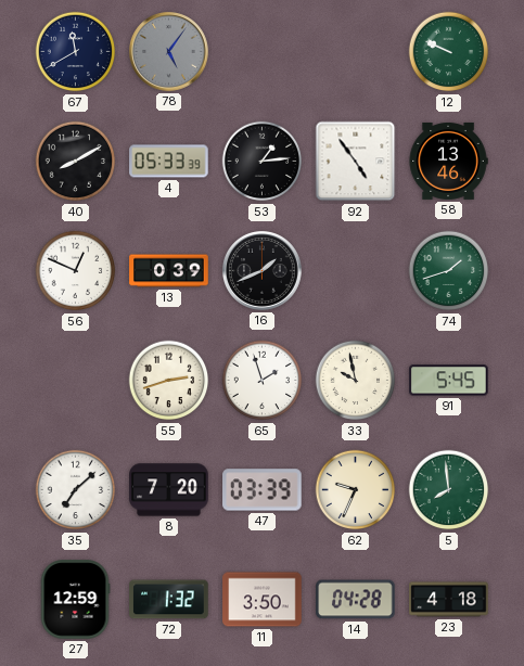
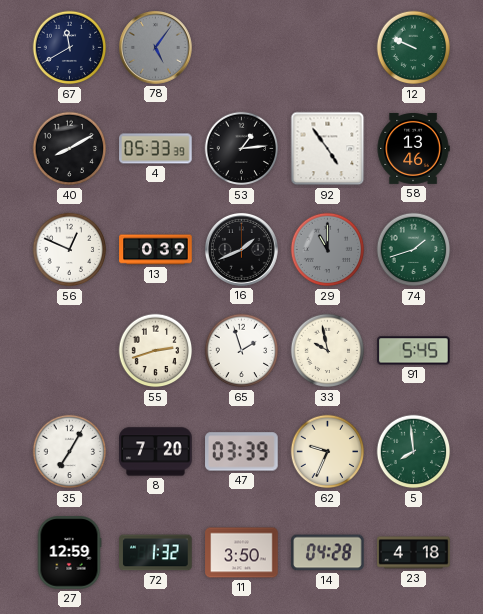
29: none -> 11:00 (328, 250)
35: 7:08 -> 7:05 (70, 452)
